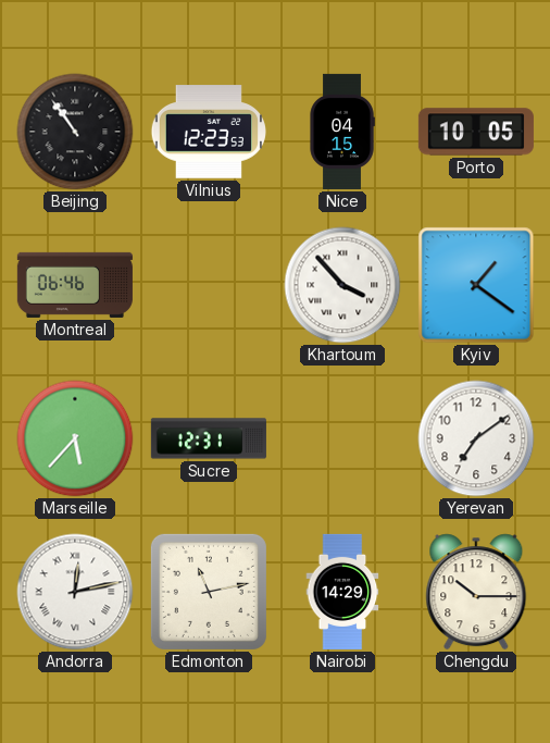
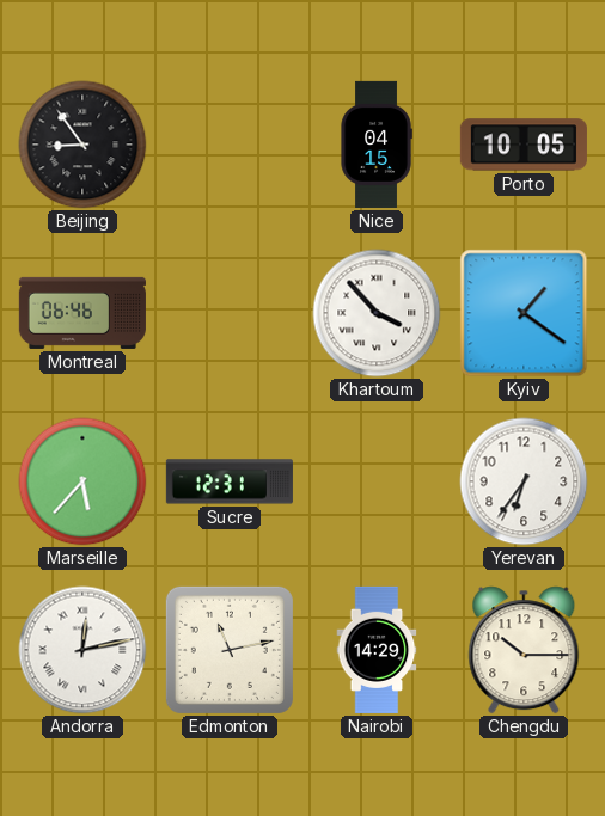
Beijing: 10:54 -> 8:54 (82, 145)
Vilnius: 12:23 -> none (209, 132)
Yerevan: 7:09 -> 6:36 (524, 481)
